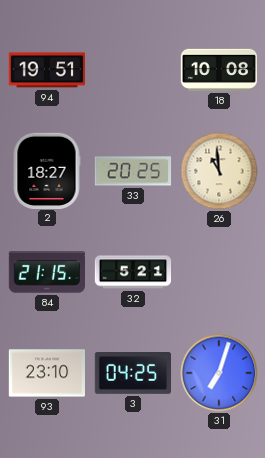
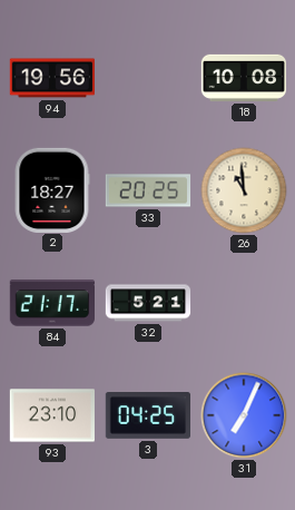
94: 19:51 -> 19:56 (52, 78)
84: 21:15 -> 21:17 (51, 303)
31: 7:03 -> 7:04 (244, 415)
